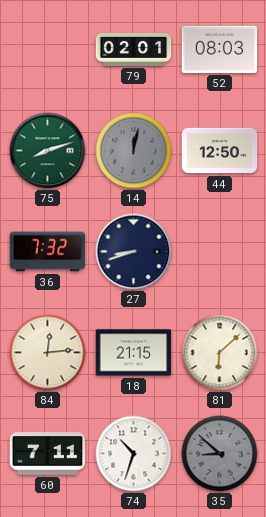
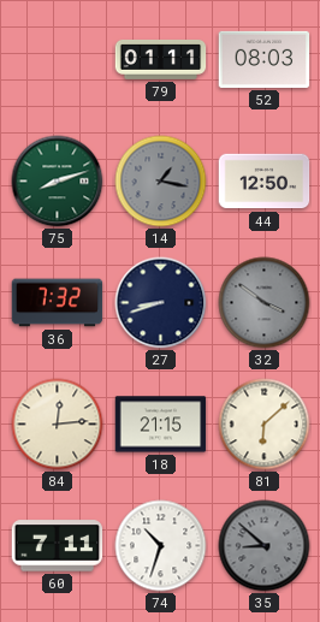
79: 02:01 -> 01:11 (161, 59)
14: 12:02 -> 1:17 (161, 182)
32: none -> 3:51 (265, 303)
